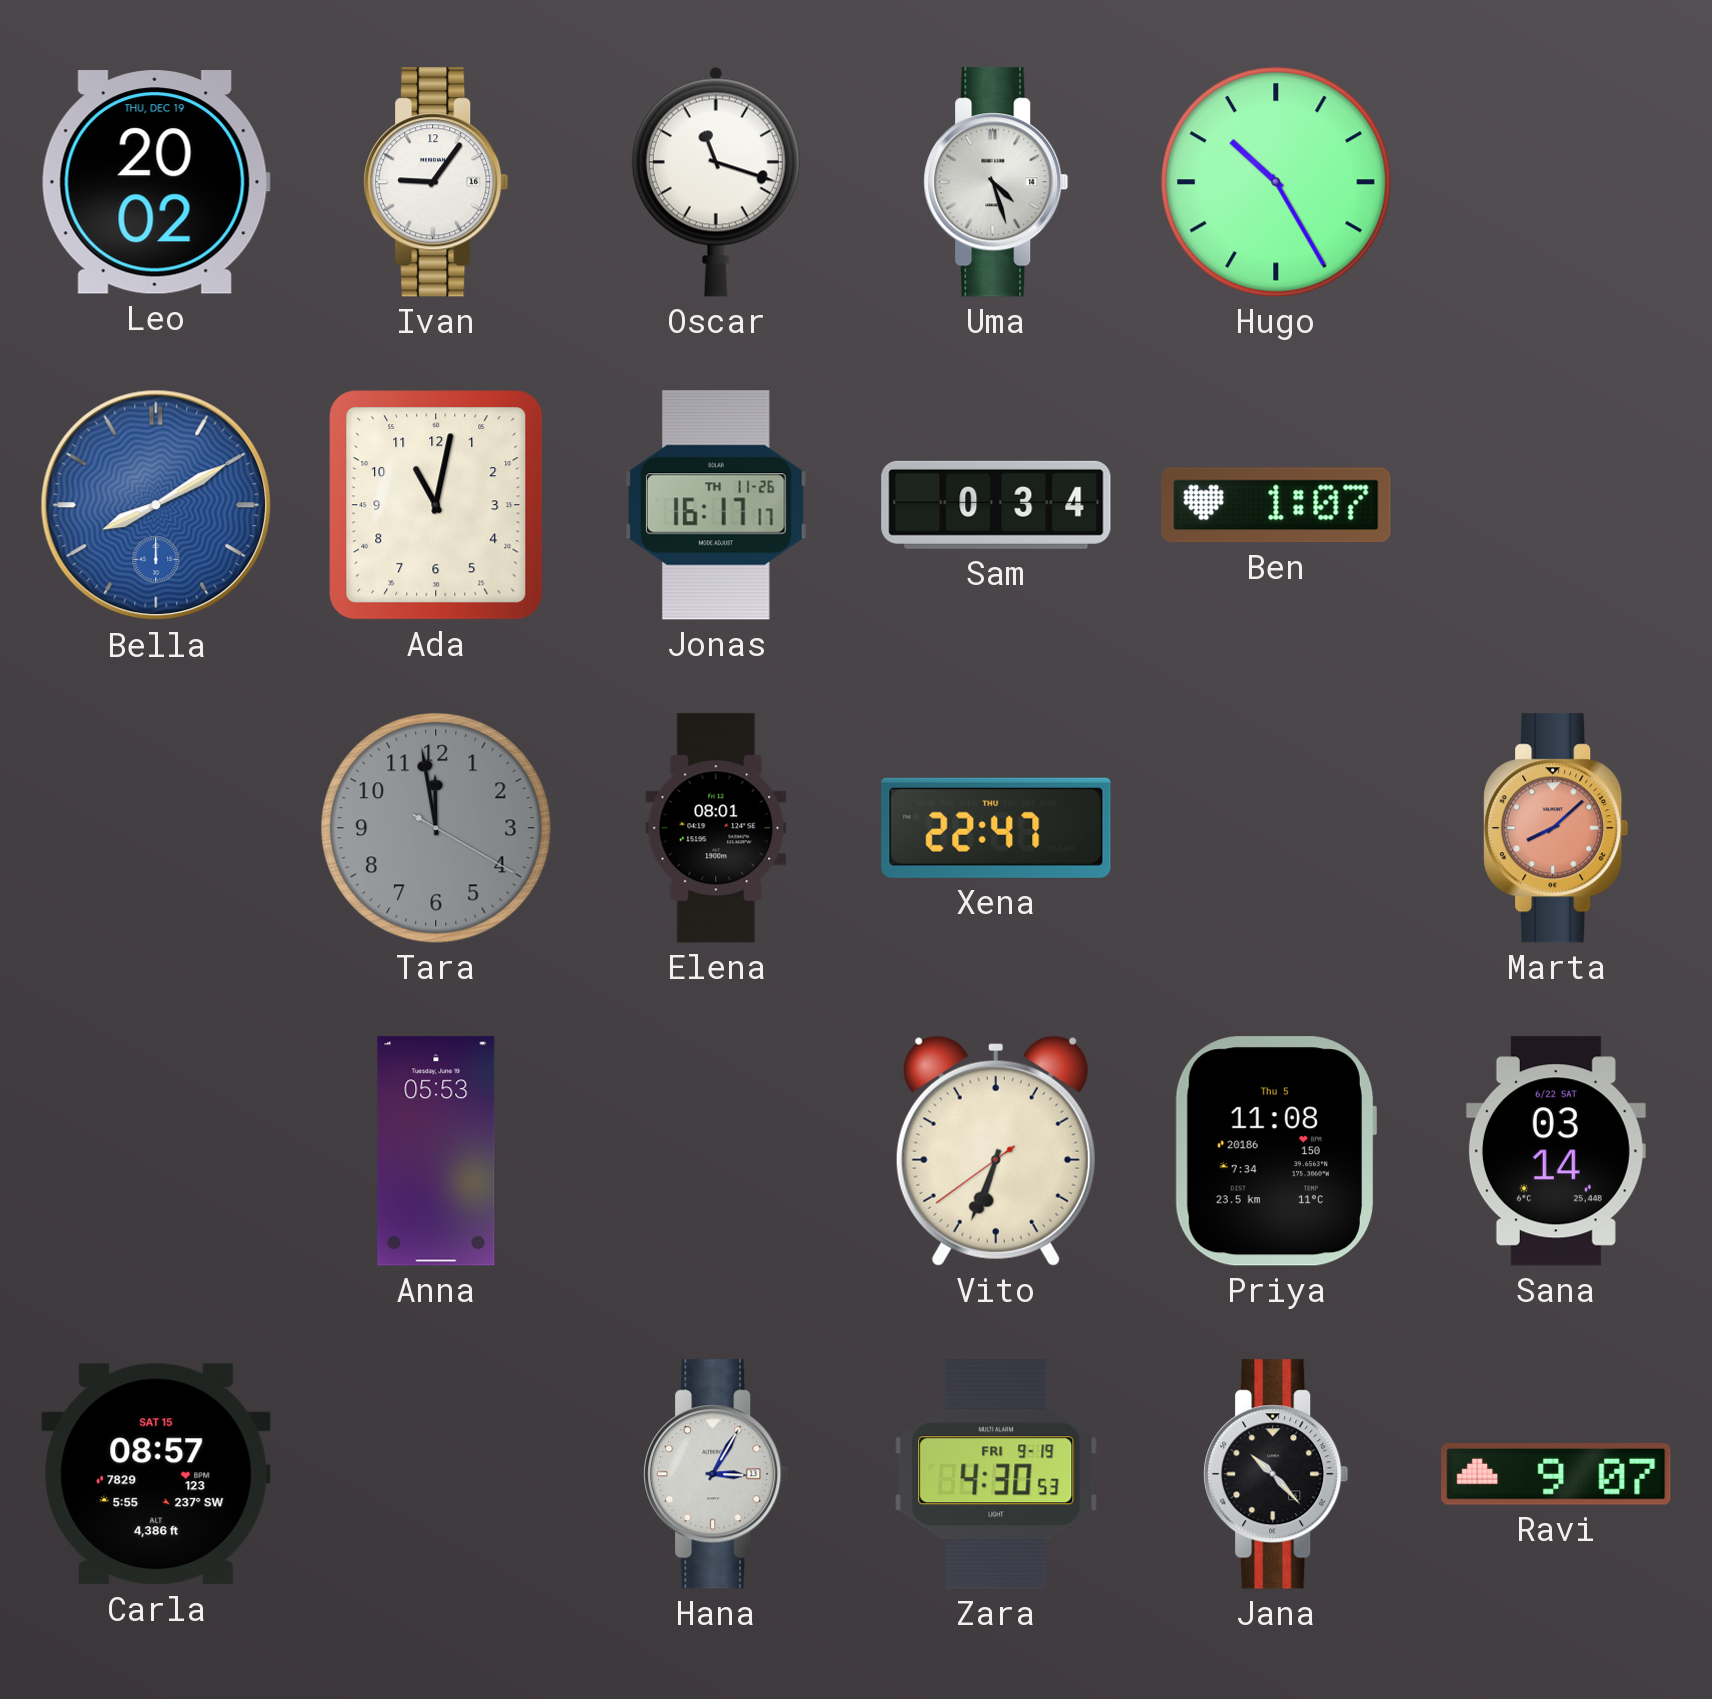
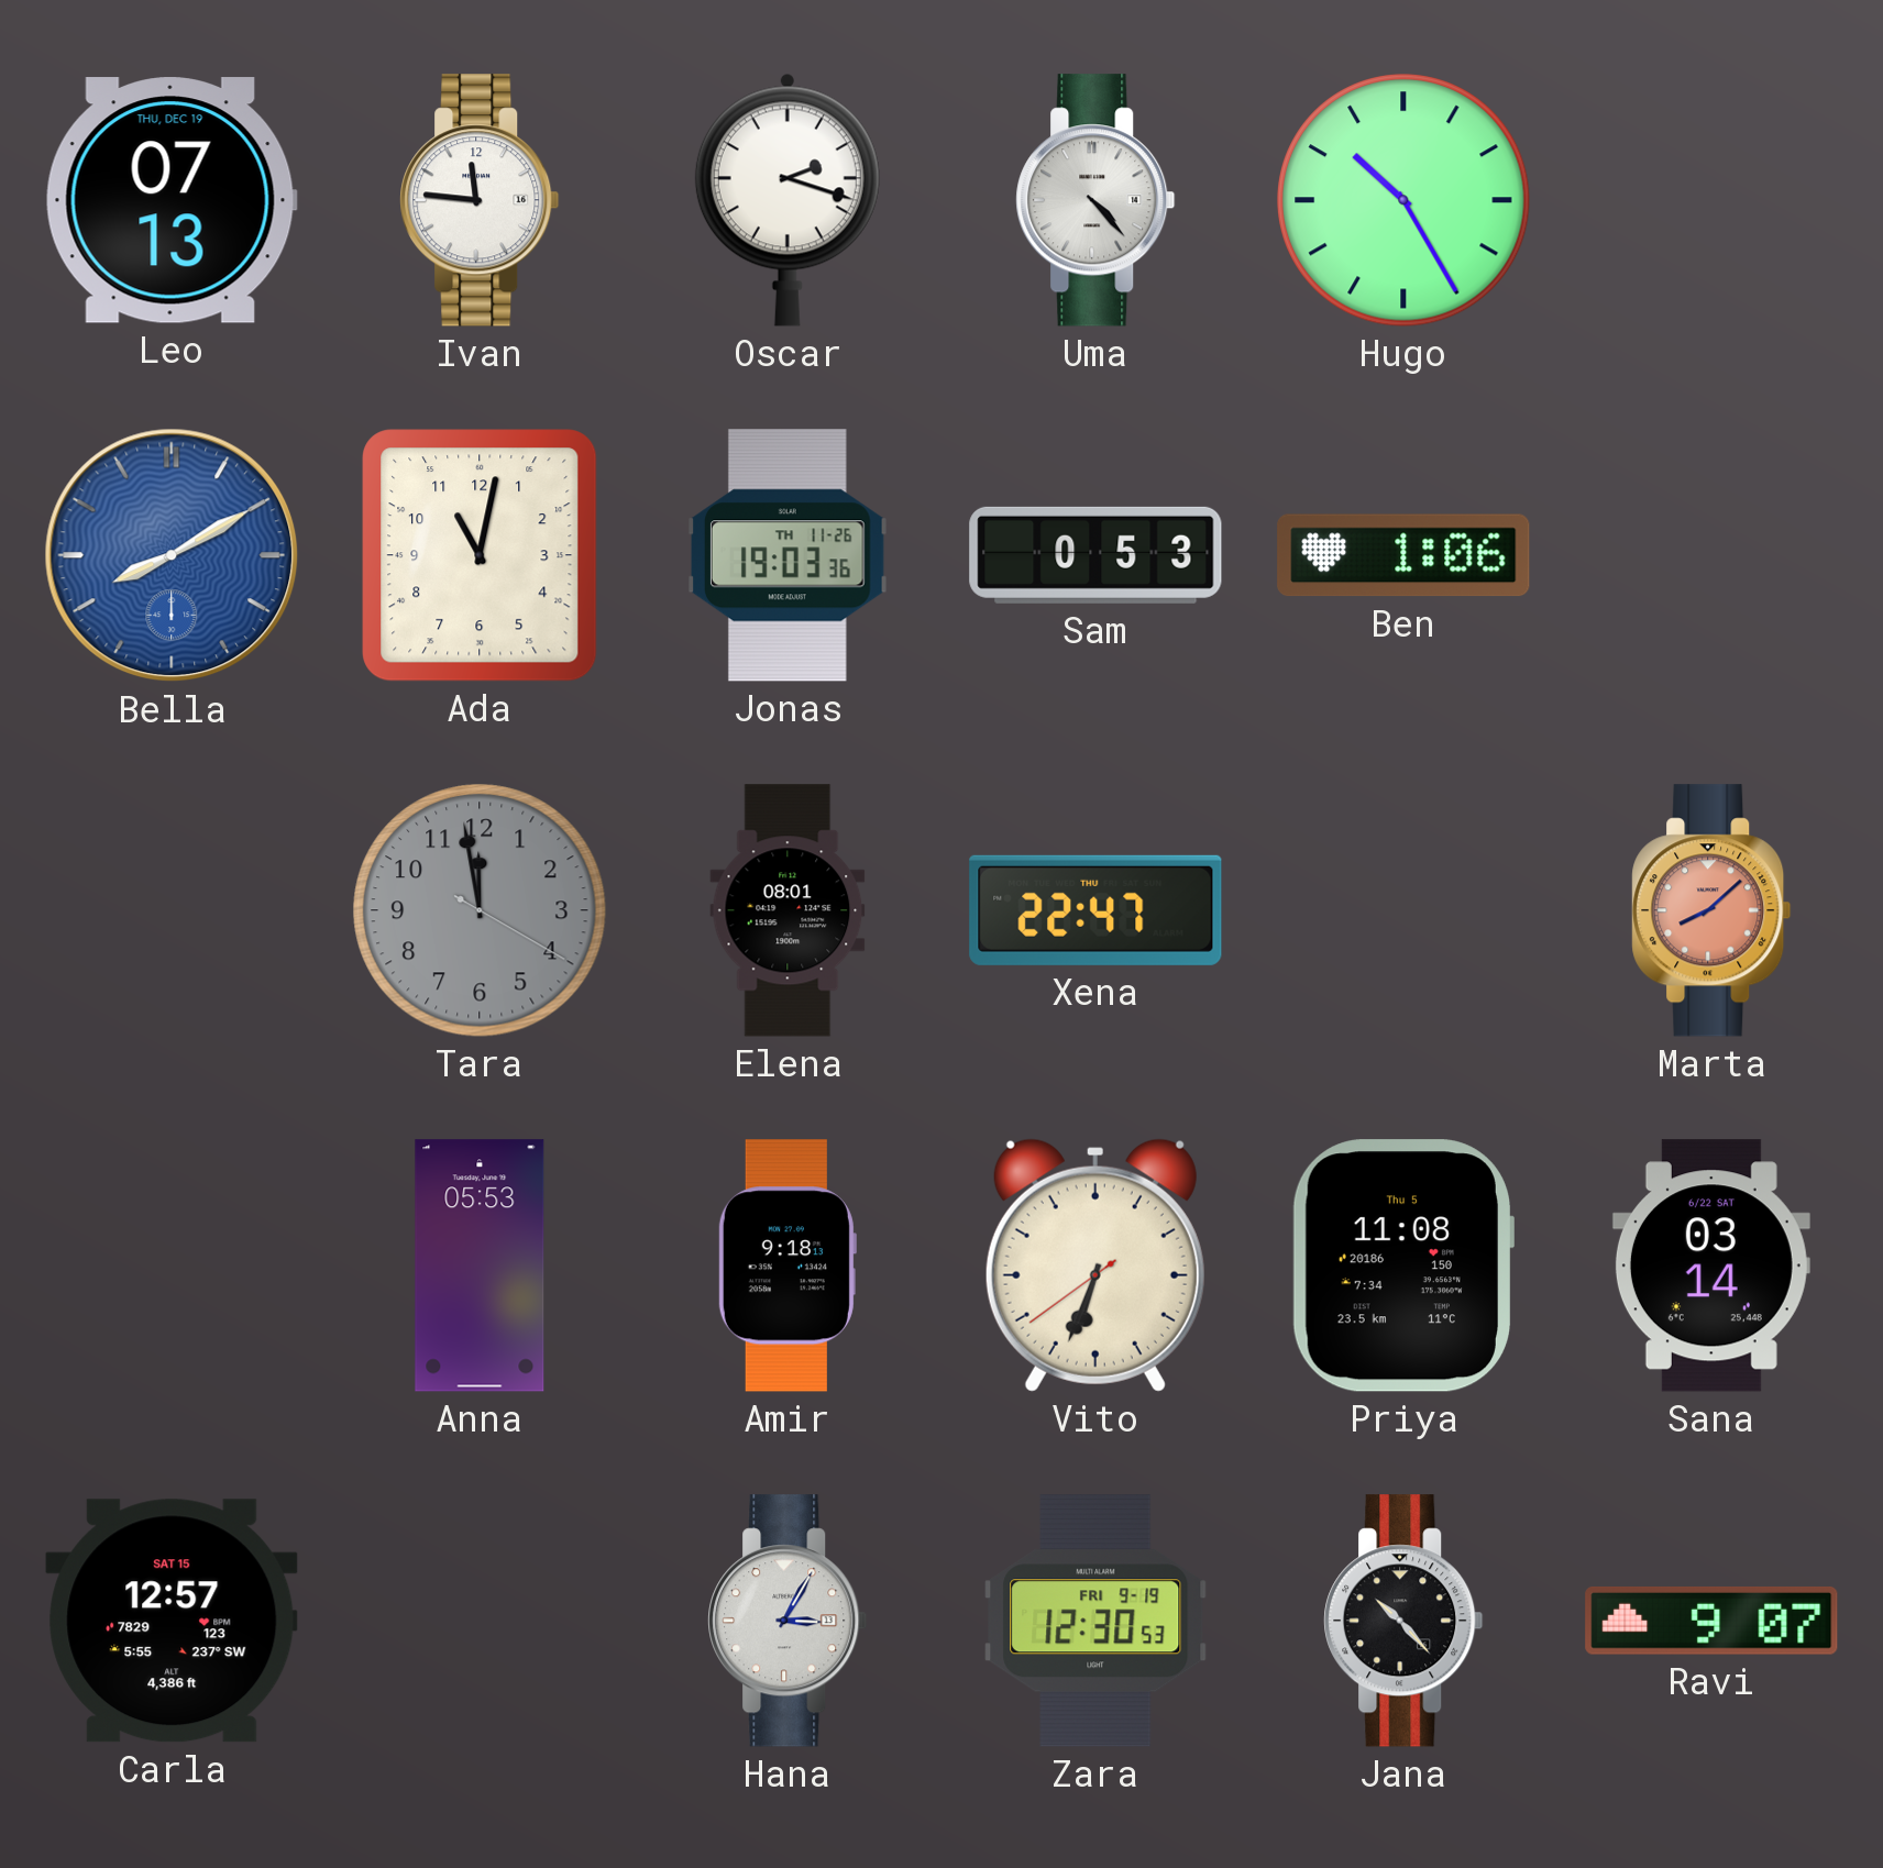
Leo: 20:02 -> 07:13 (172, 200)
Ivan: 9:06 -> 11:46 (480, 200)
Oscar: 11:18 -> 2:18 (788, 200)
Uma: 4:27 -> 4:23 (1095, 200)
Jonas: 16:17 -> 19:03 (788, 555)
Sam: 0:34 -> 0:53 (1095, 555)
Ben: 1:07 -> 1:06 (1403, 555)
Amir: none -> 9:18 (786, 1265)
Carla: 08:57 -> 12:57 (172, 1621)
Zara: 4:30 -> 12:30 (1095, 1621)
